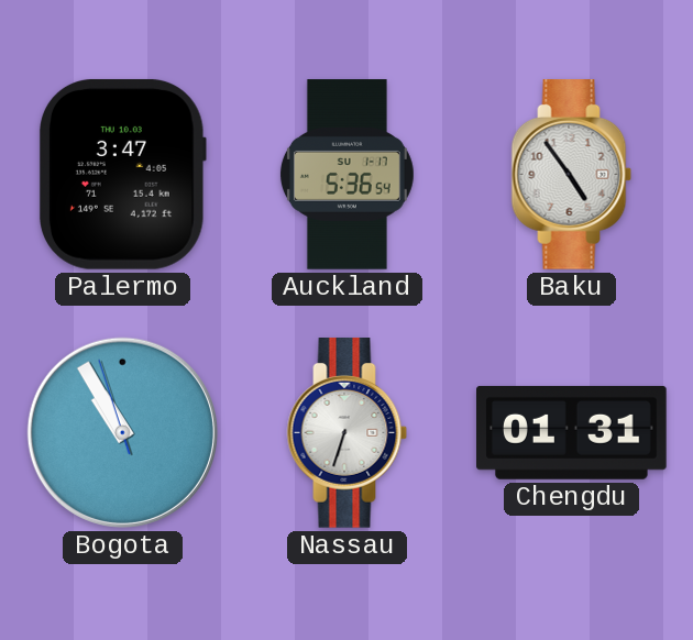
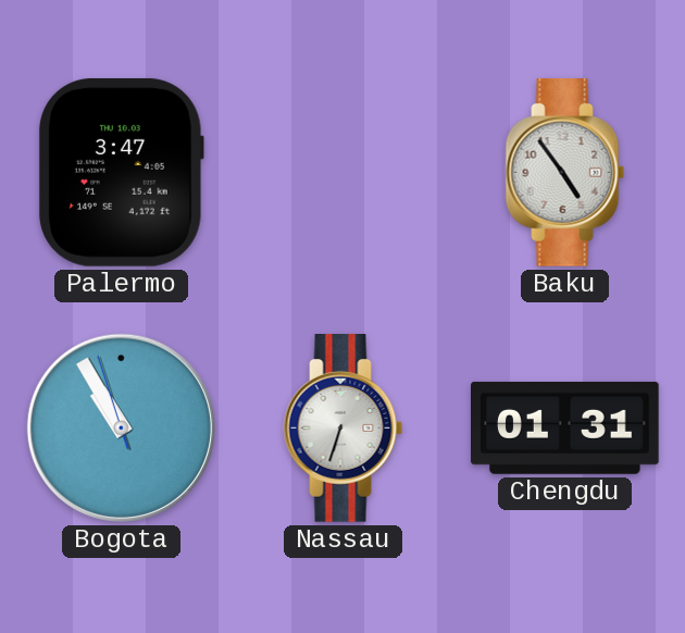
Auckland: 5:36 -> none (346, 175)
